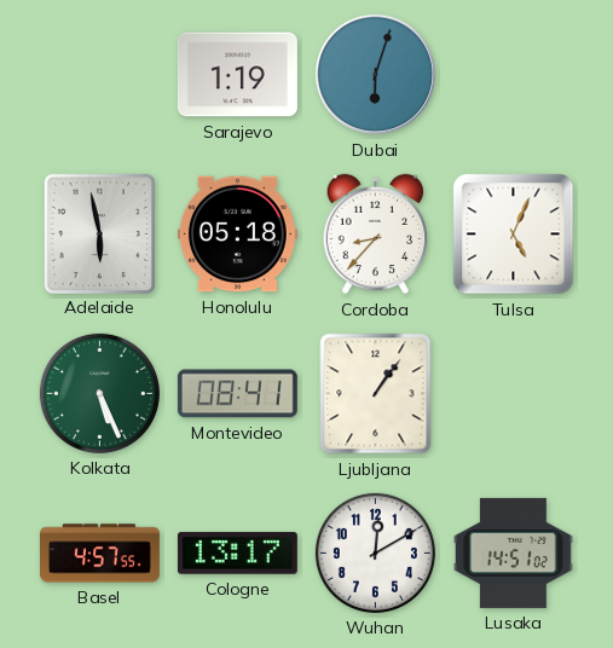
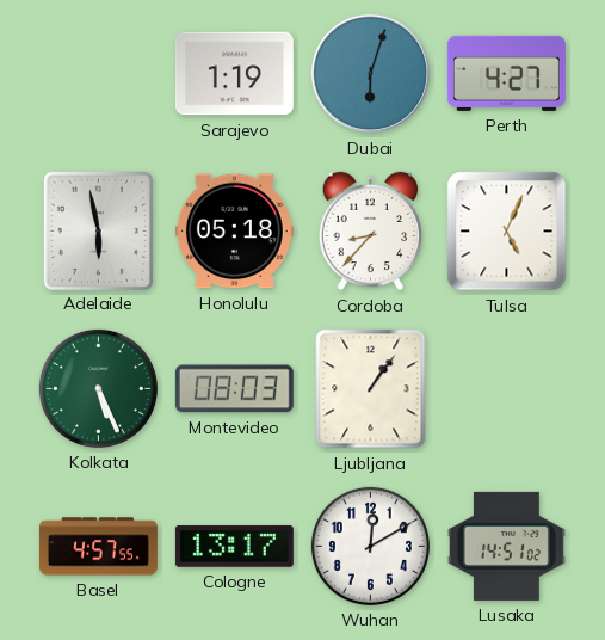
Perth: none -> 4:27 (506, 73)
Montevideo: 08:41 -> 08:03 (234, 389)
